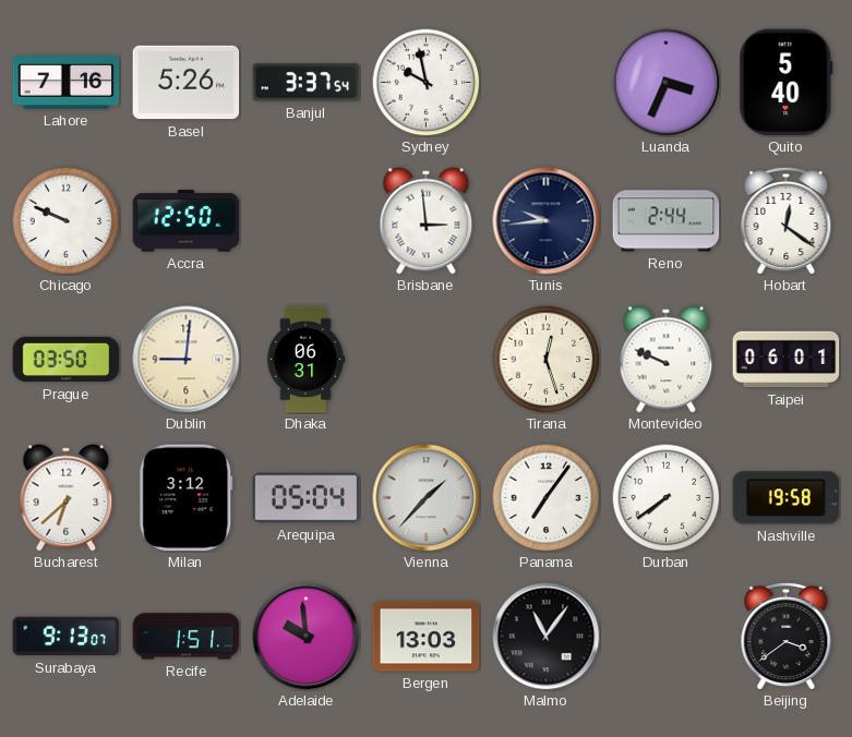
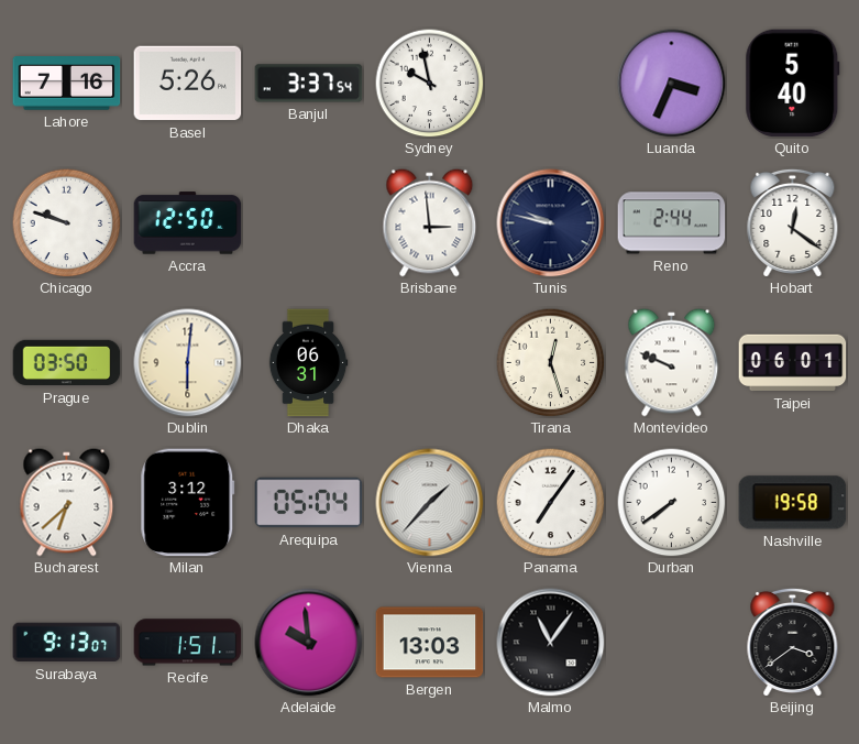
Chicago: 9:49 -> 9:48 (67, 223)
Tunis: 9:44 -> 9:47 (551, 223)
Dublin: 9:01 -> 6:01 (188, 363)
